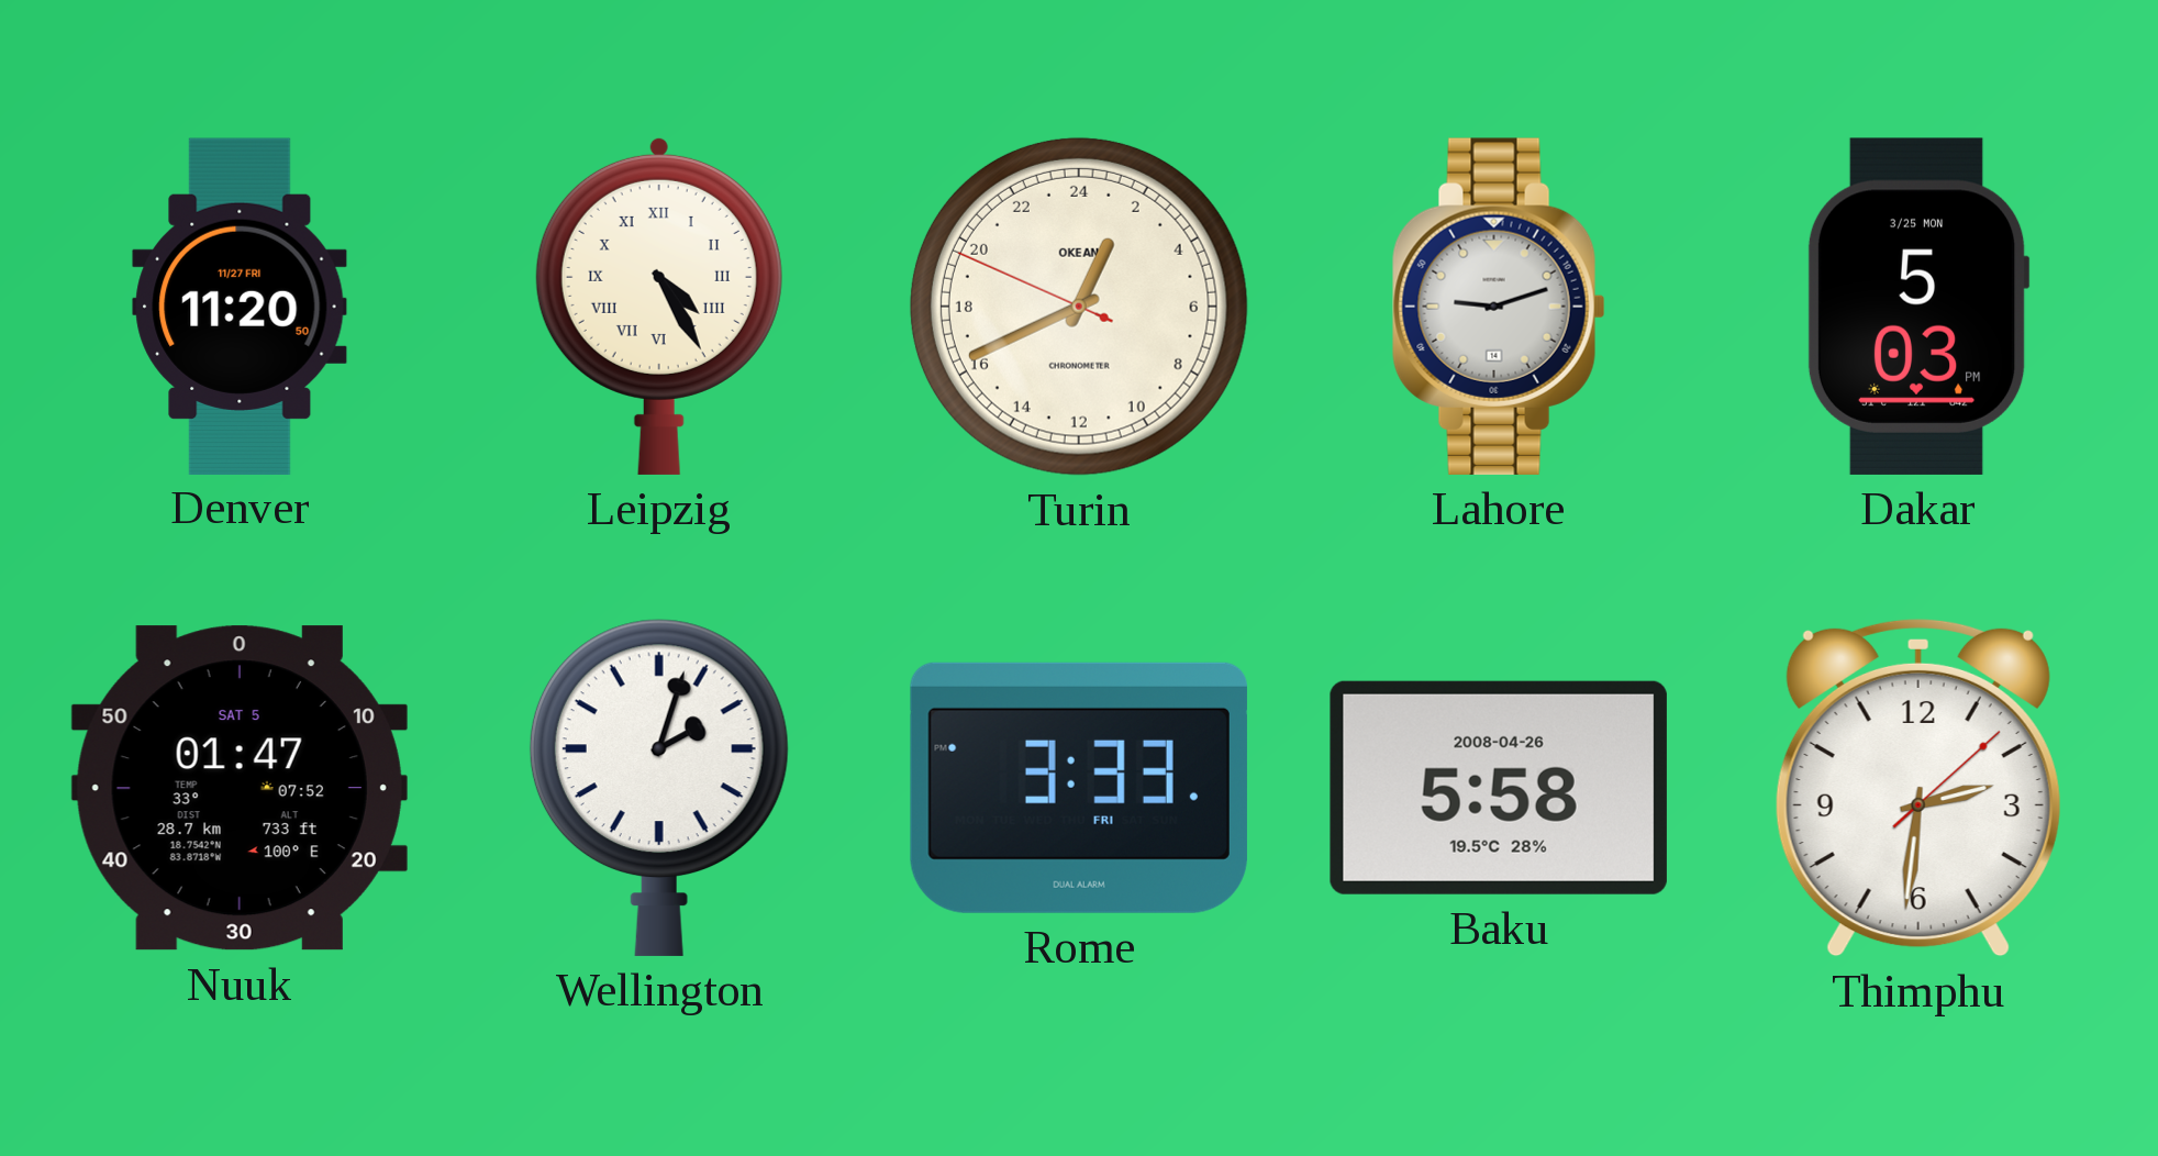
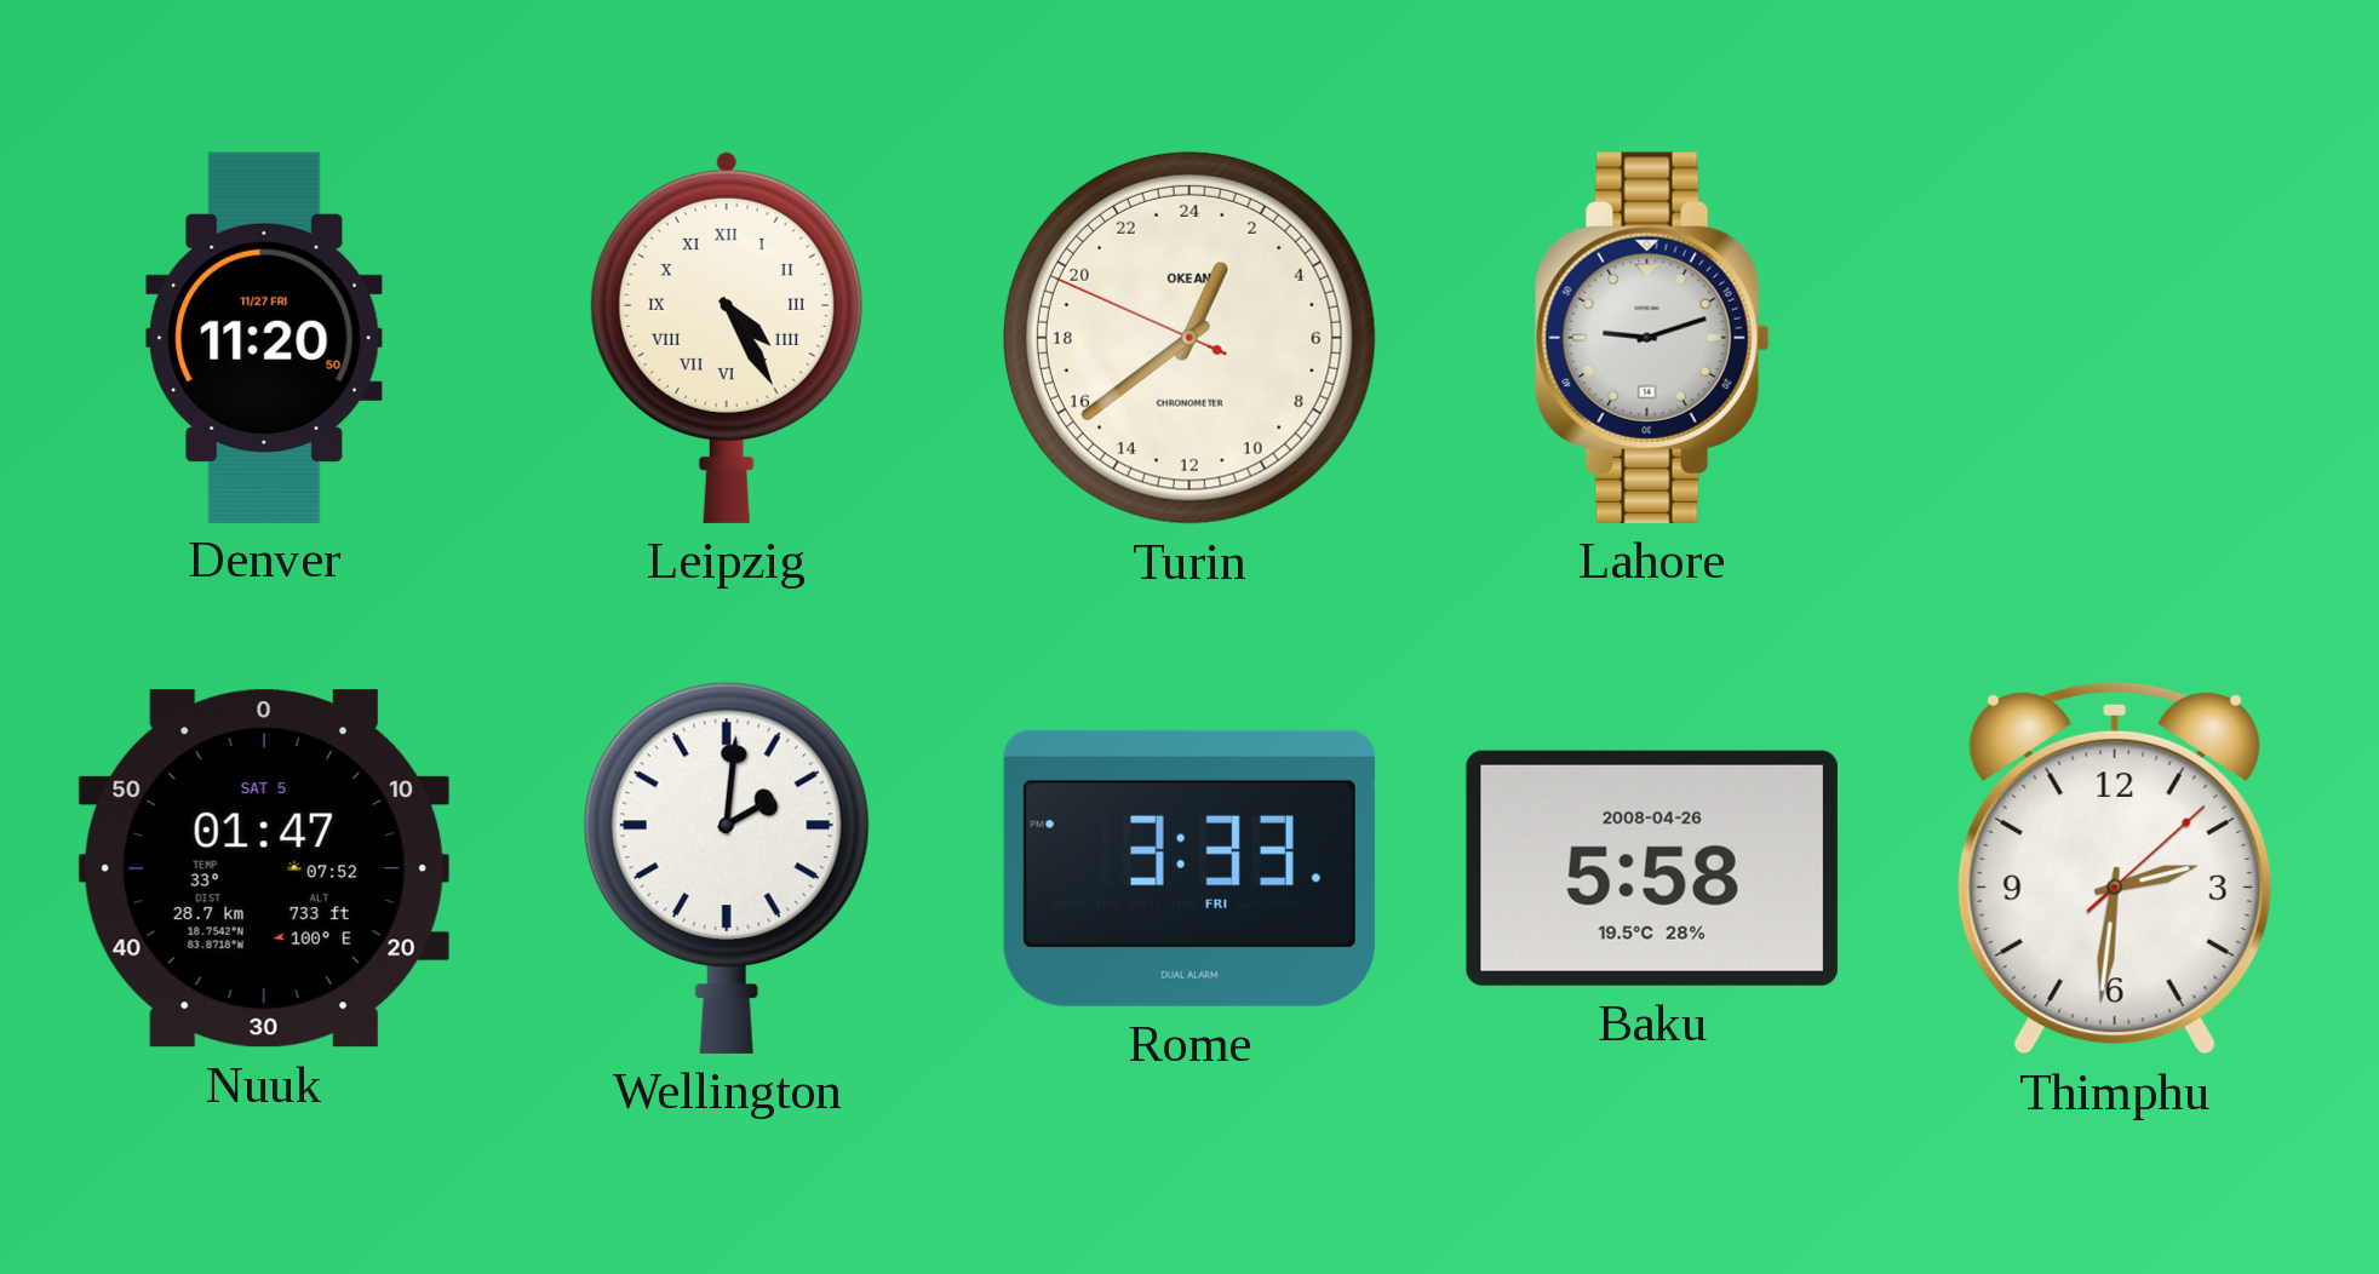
Turin: 1:40 -> 1:38 (1189, 338)
Dakar: 5:03 -> none (1918, 307)
Wellington: 2:03 -> 2:01 (727, 868)
